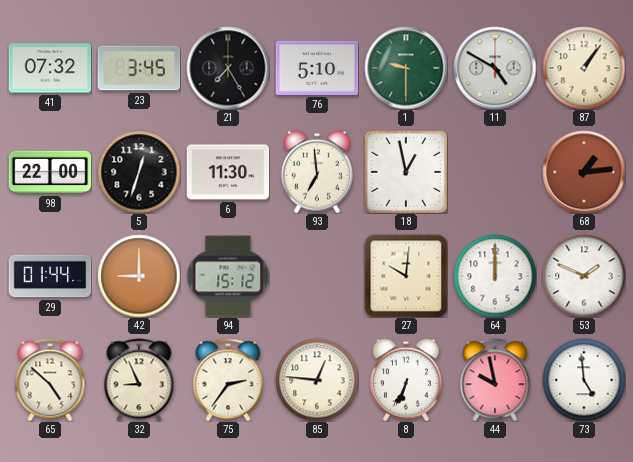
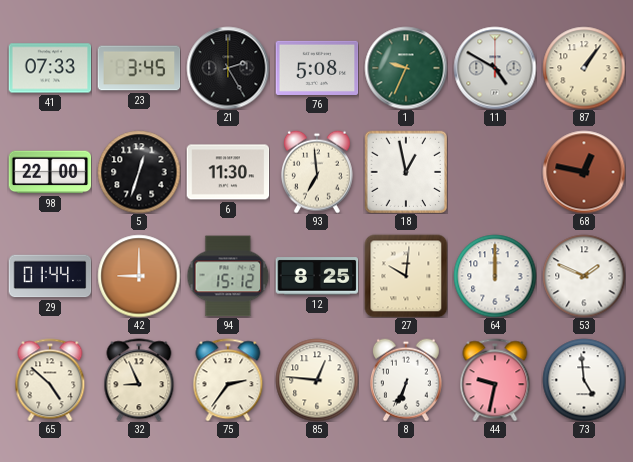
41: 07:32 -> 07:33 (50, 68)
21: 7:25 -> 2:25 (228, 68)
76: 5:10 -> 5:08 (317, 68)
1: 9:30 -> 9:34 (406, 68)
68: 1:14 -> 12:47 (584, 172)
12: none -> 8:25 (317, 276)
44: 9:58 -> 9:32 (495, 380)
